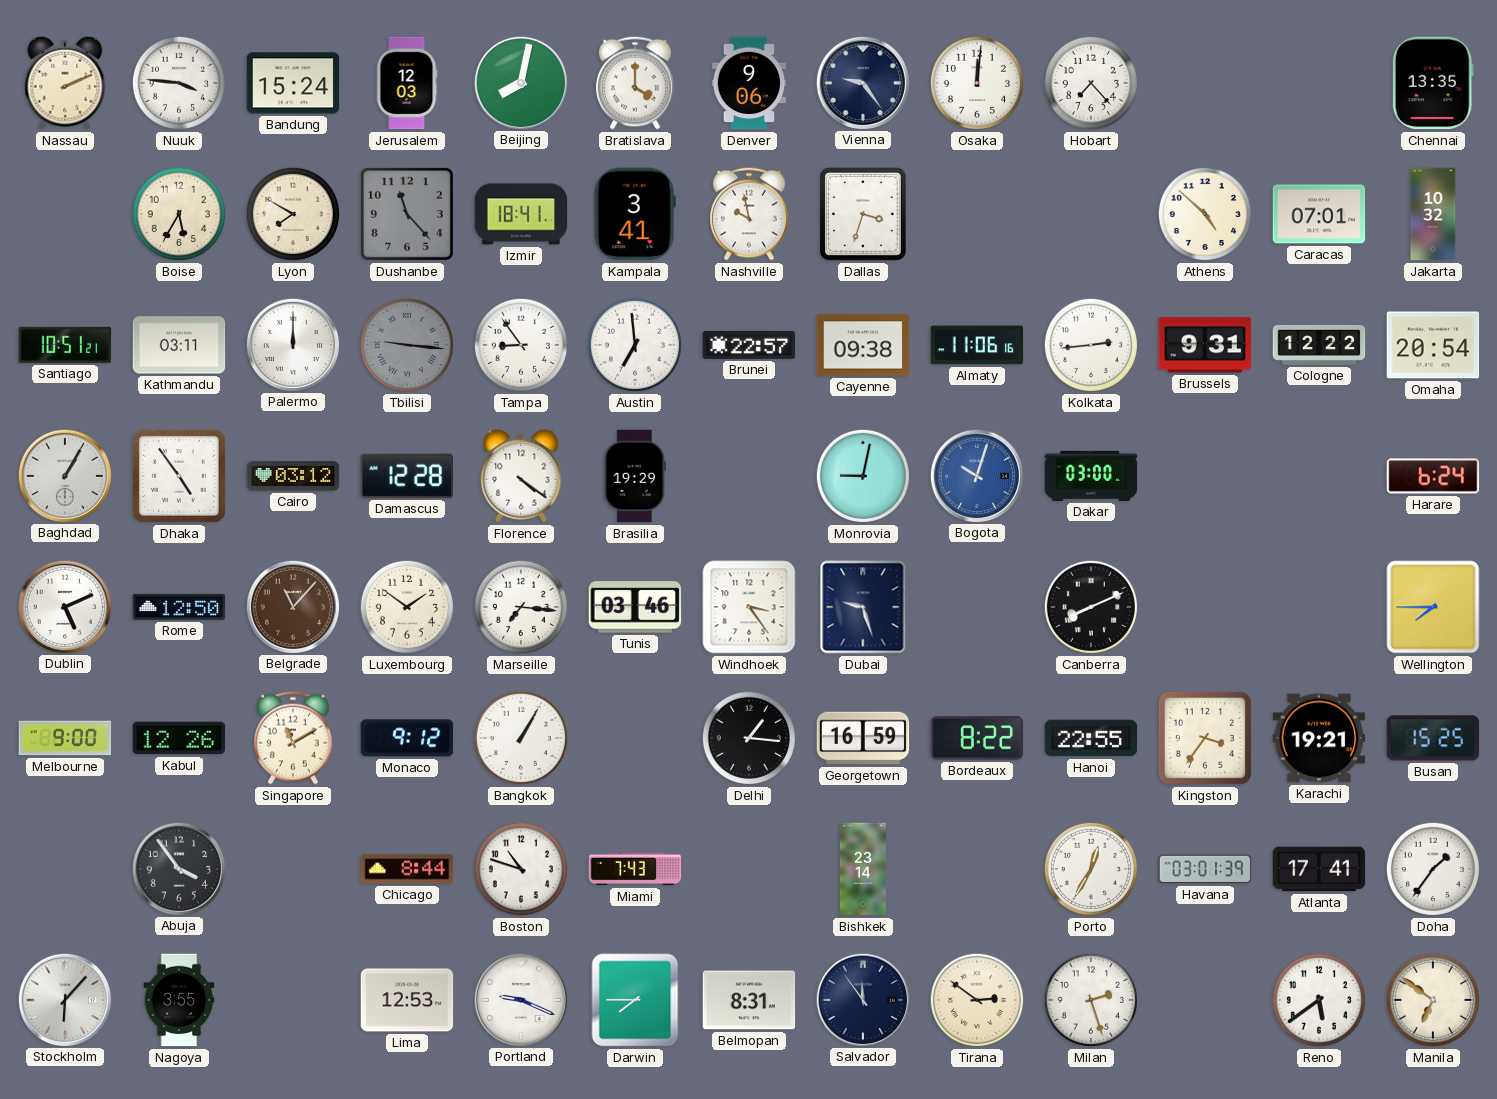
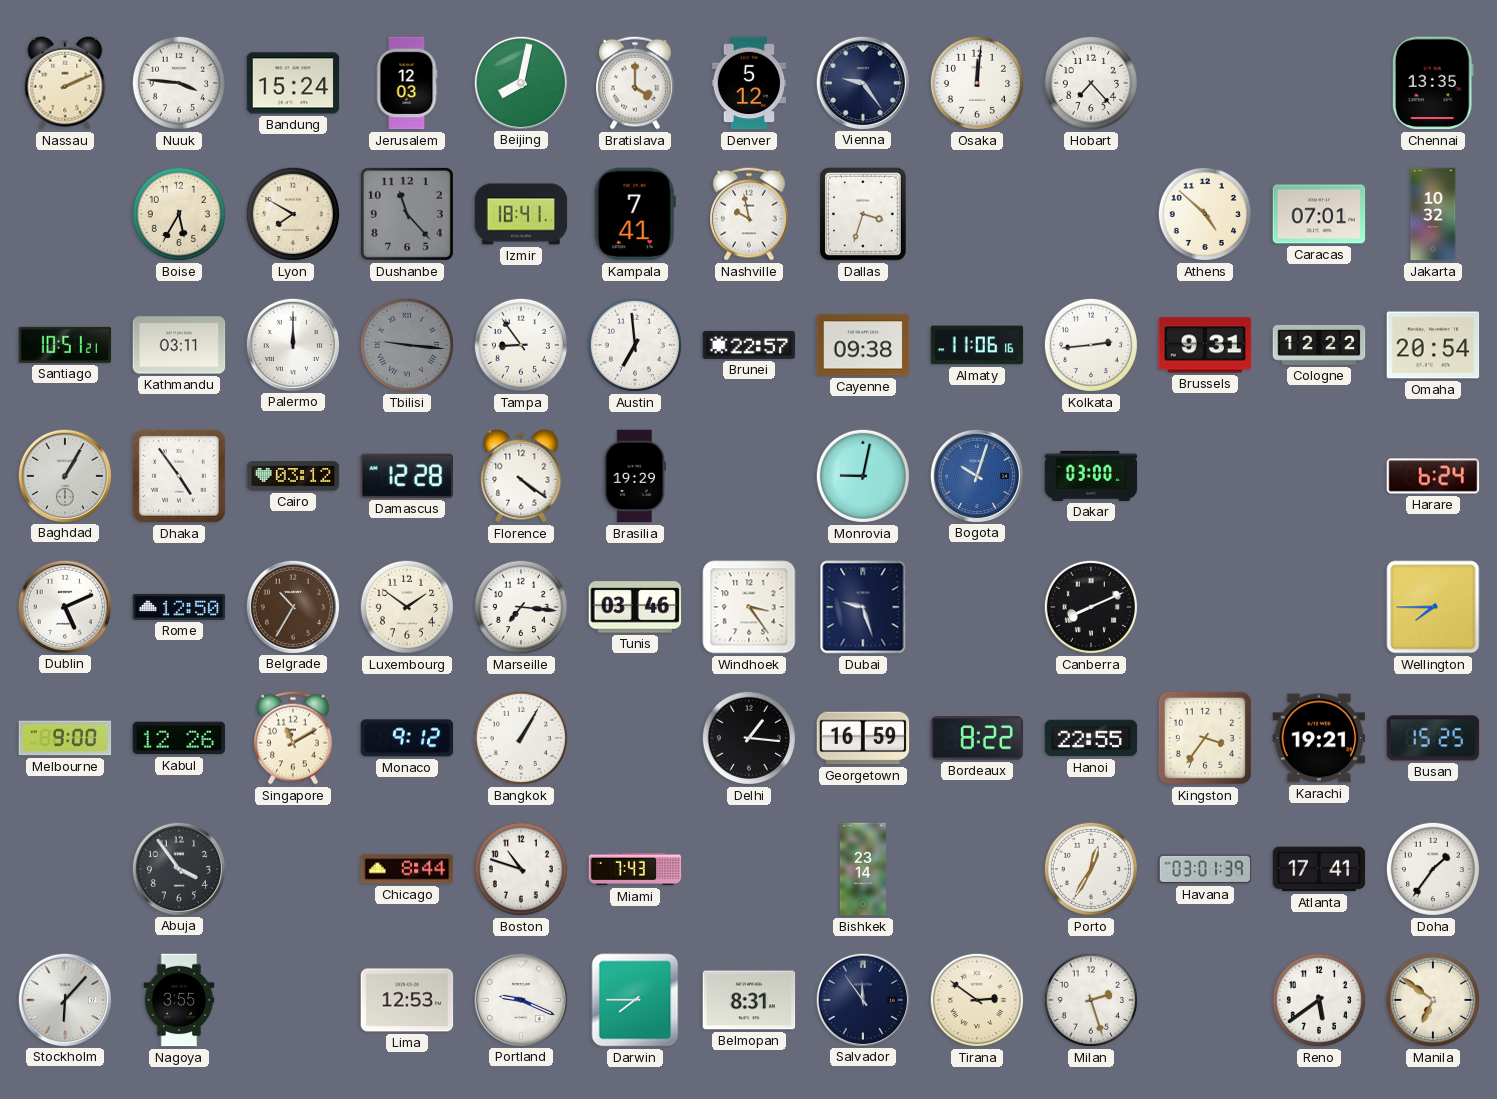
Denver: 9:06 -> 5:12 (749, 83)
Kampala: 3:41 -> 7:41 (635, 214)
Belgrade: 11:07 -> 10:35 (292, 606)
